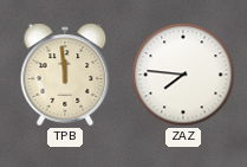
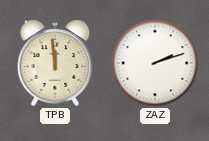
ZAZ: 7:46 -> 2:12 (155, 63)
